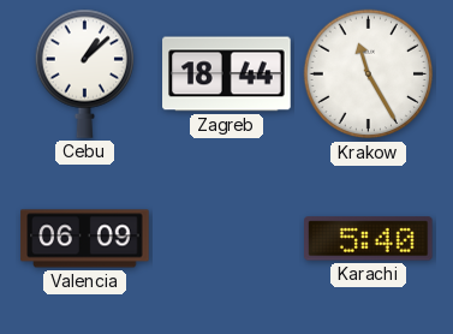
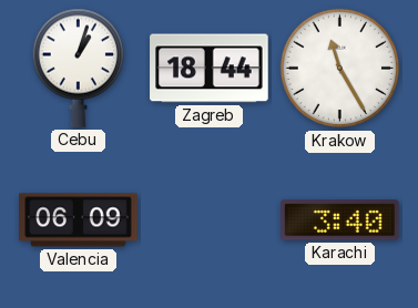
Cebu: 1:08 -> 1:03 (78, 68)
Karachi: 5:40 -> 3:40 (340, 220)
